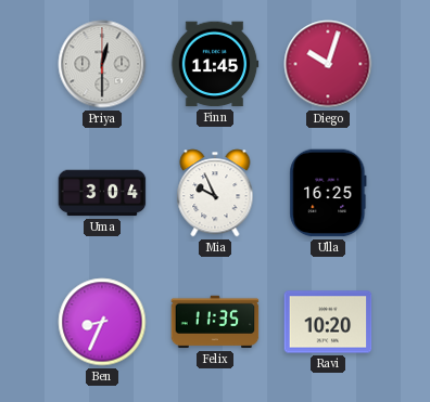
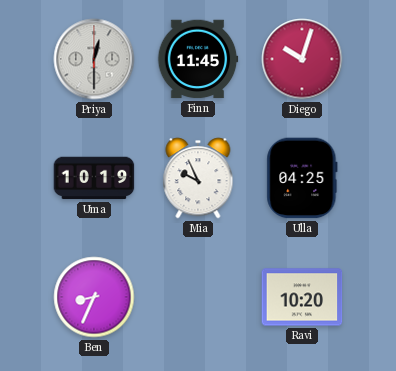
Uma: 3:04 -> 10:19 (94, 178)
Ulla: 16:25 -> 04:25 (302, 178)
Felix: 11:35 -> none (215, 322)
